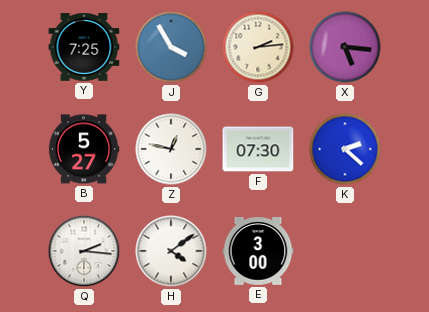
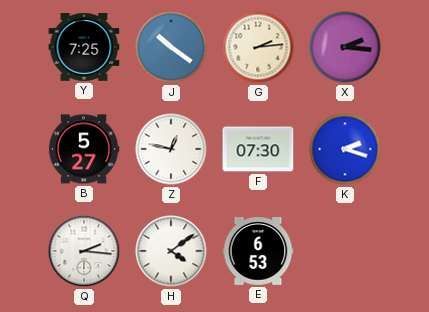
J: 3:55 -> 10:21 (171, 47)
X: 5:16 -> 2:16 (345, 47)
K: 2:22 -> 2:18 (345, 149)
E: 3:00 -> 6:53 (258, 252)
